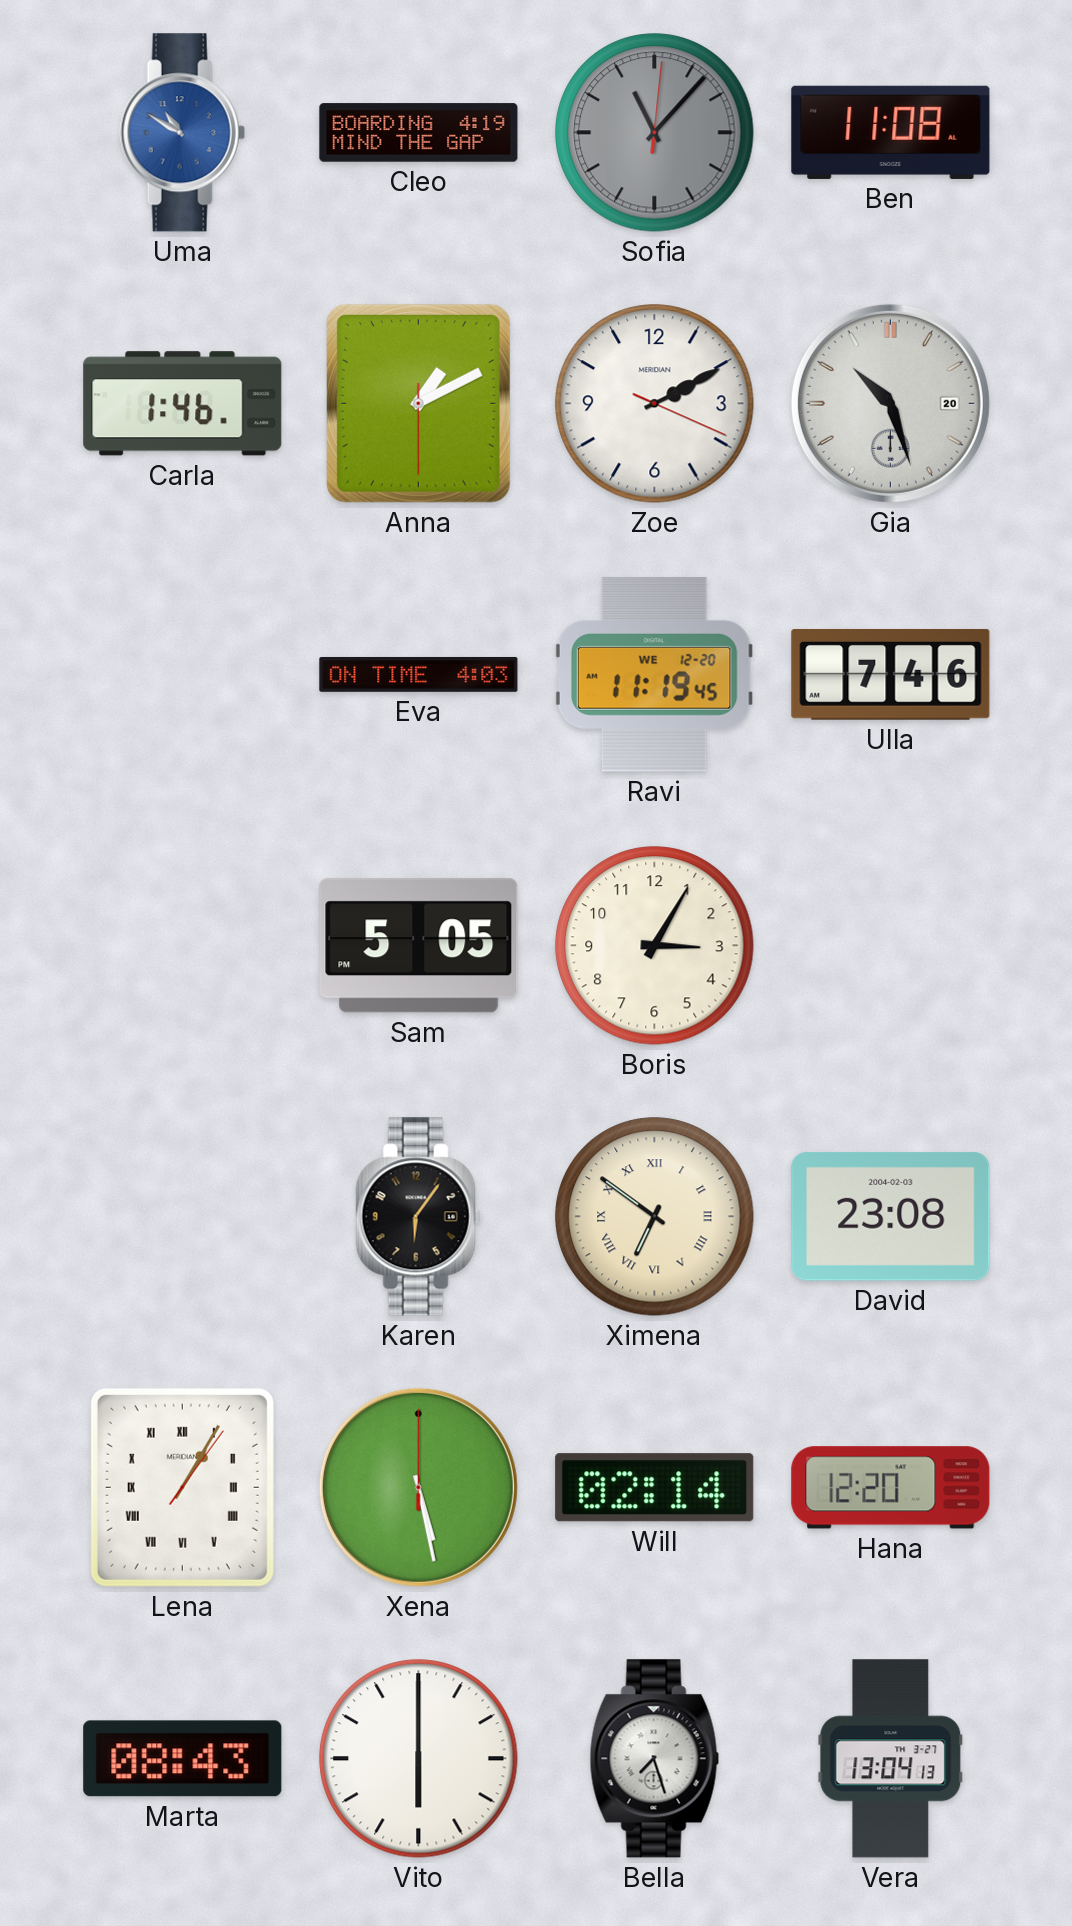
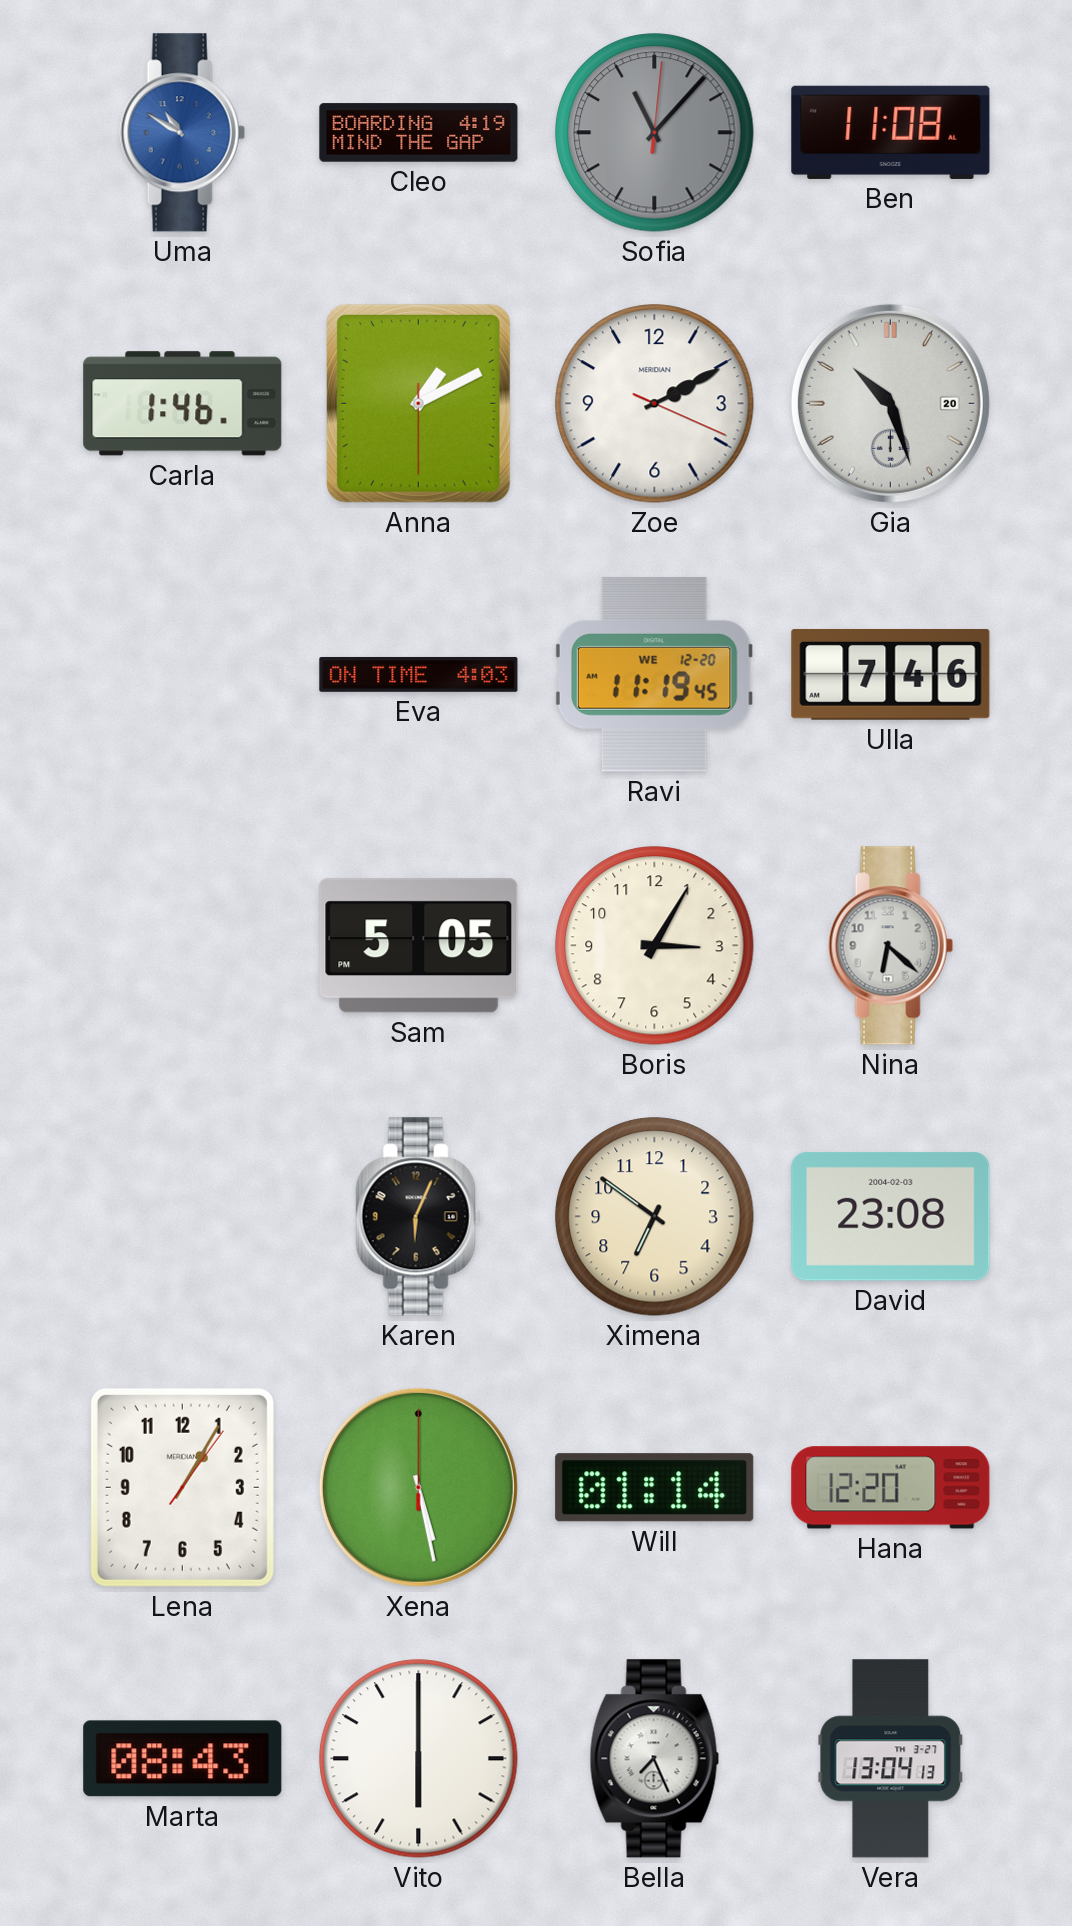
Nina: none -> 6:22 (890, 946)
Karen: 6:06 -> 6:04 (418, 1217)
Ximena numerals: Roman -> Arabic (655, 1217)
Lena numerals: Roman -> Arabic (182, 1487)
Will: 02:14 -> 01:14 (655, 1488)
Bella: 7:27 -> 7:26 (654, 1759)
